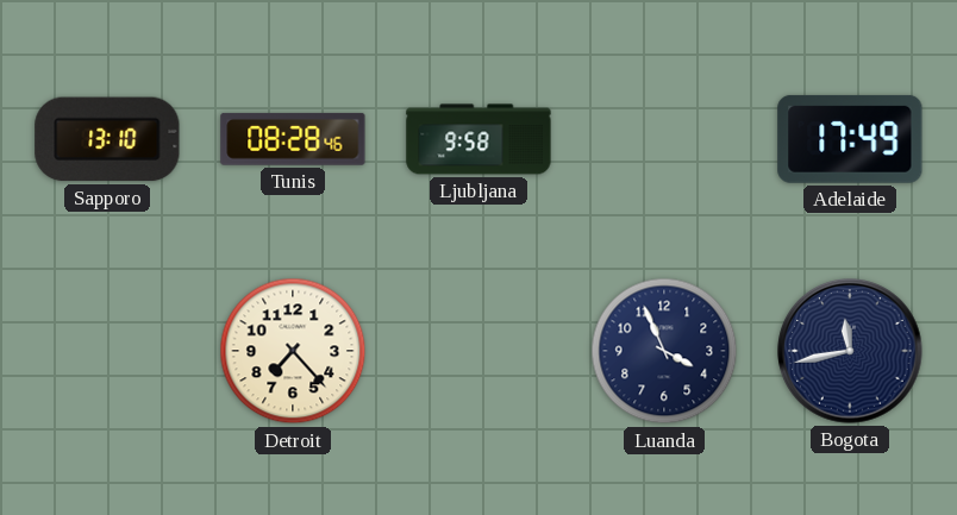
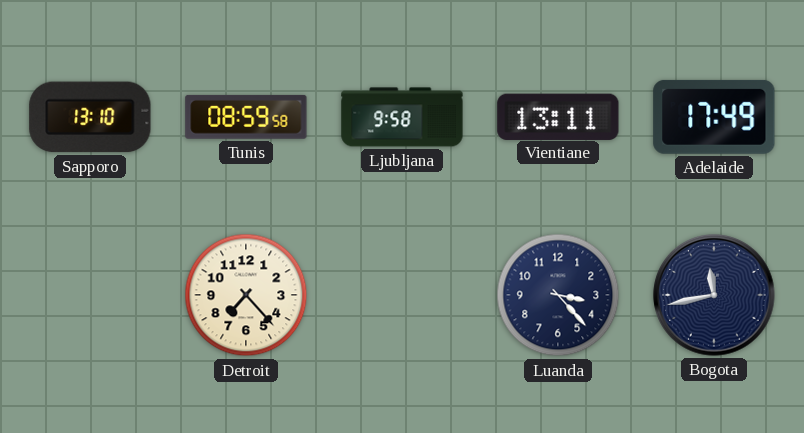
Tunis: 08:28 -> 08:59 (246, 117)
Vientiane: none -> 13:11 (558, 116)
Luanda: 3:56 -> 3:23 (558, 295)
